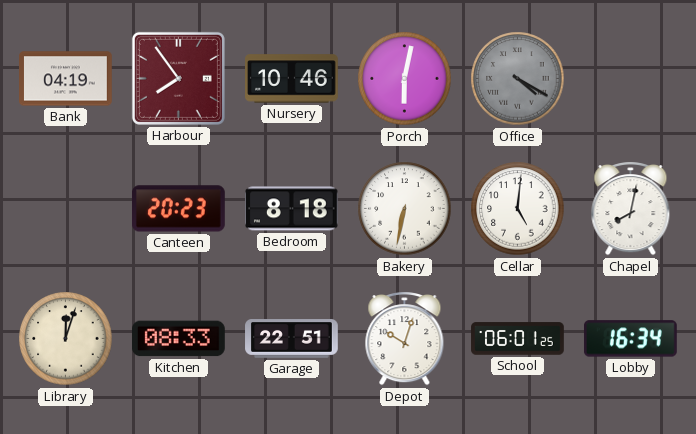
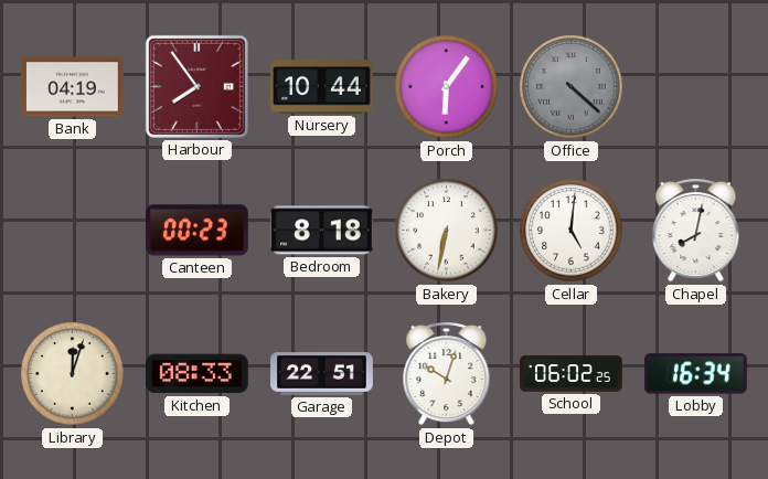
Nursery: 10:46 -> 10:44 (322, 87)
Porch: 6:02 -> 6:06 (447, 87)
Office: 4:20 -> 4:22 (572, 87)
Canteen: 20:23 -> 00:23 (196, 231)
School: 06:01 -> 06:02 (572, 374)
